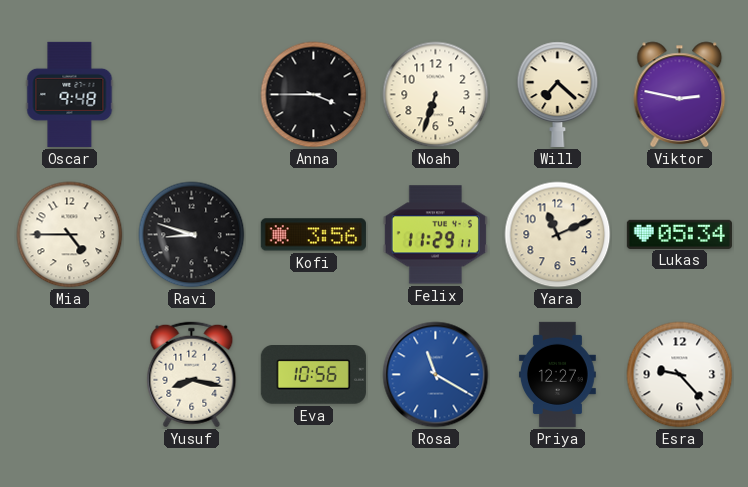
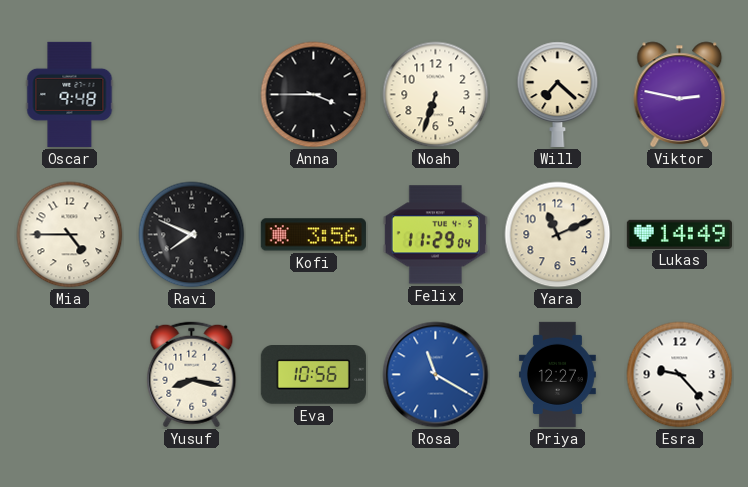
Ravi: 8:48 -> 7:49 (192, 235)
Felix: 11:29:11 -> 11:29:04 (435, 235)
Lukas: 05:34 -> 14:49 (679, 234)
